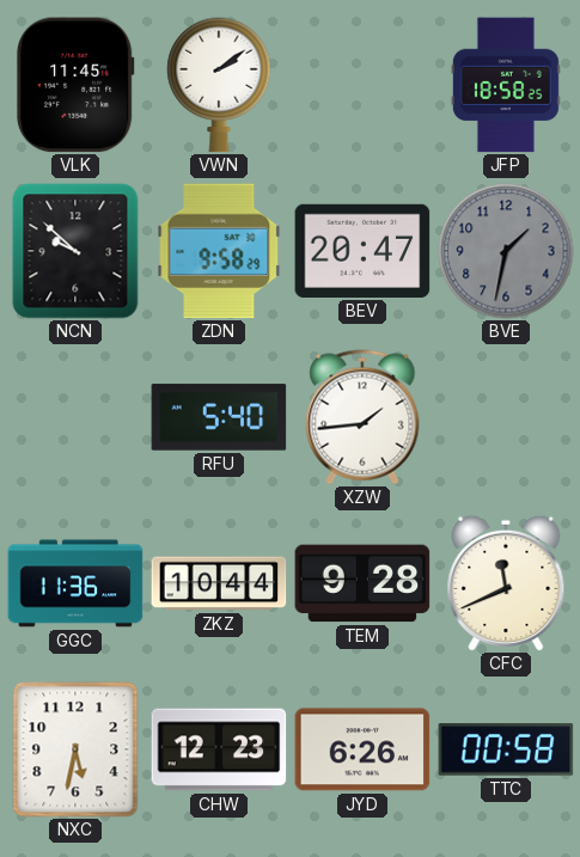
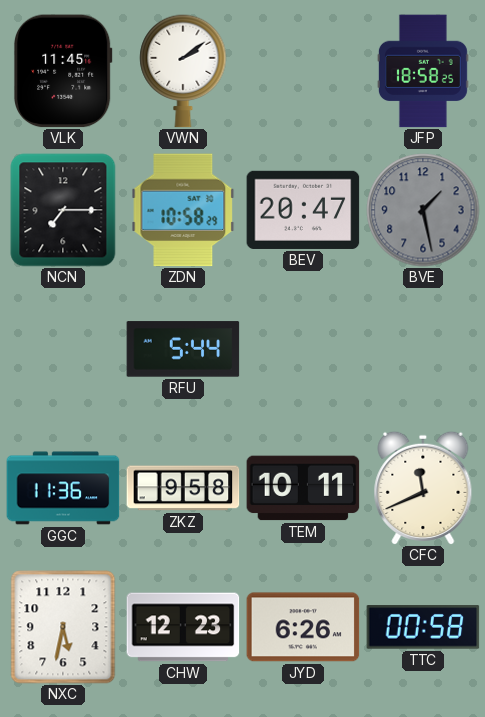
NCN: 9:52 -> 7:15 (63, 210)
ZDN: 9:58 -> 10:58 (183, 210)
BVE: 1:32 -> 1:28 (423, 210)
RFU: 5:40 -> 5:44 (183, 349)
XZW: 1:44 -> none (362, 417)
ZKZ: 10:44 -> 9:58 (183, 488)
TEM: 9:28 -> 10:11 (303, 488)
